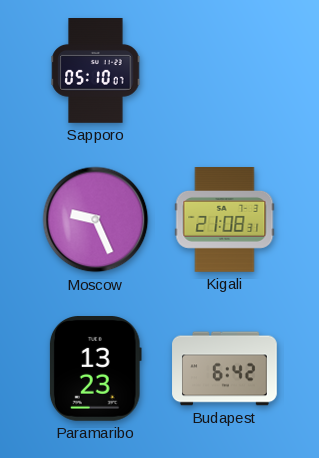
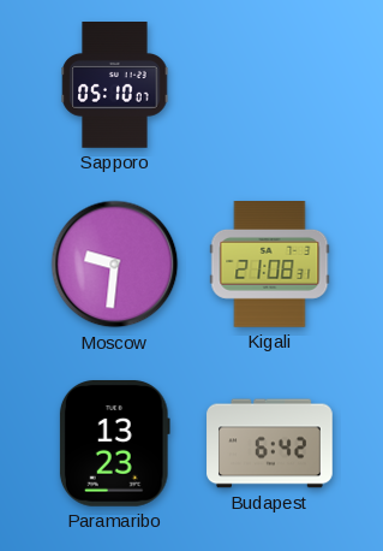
Moscow: 9:26 -> 9:31 (115, 265)
